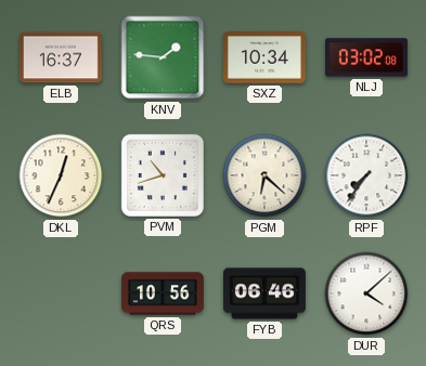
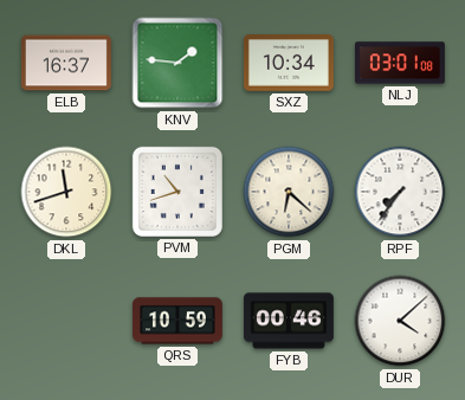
NLJ: 03:02 -> 03:01 (400, 63)
DKL: 12:34 -> 11:42 (66, 192)
QRS: 10:56 -> 10:59 (177, 321)
FYB: 06:46 -> 00:46 (289, 321)
